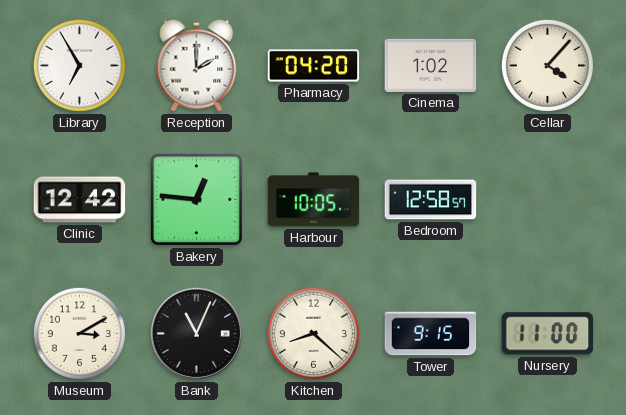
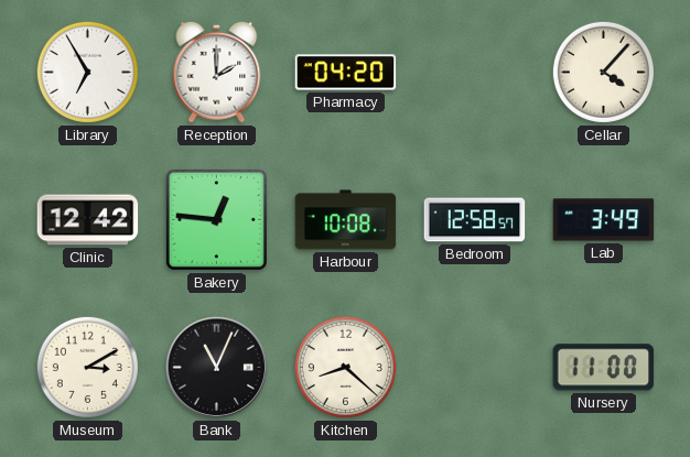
Cinema: 1:02 -> none (431, 65)
Harbour: 10:05 -> 10:08 (346, 220)
Lab: none -> 3:49 (604, 220)
Tower: 9:15 -> none (431, 334)
